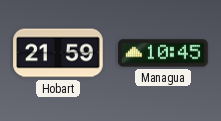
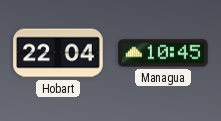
Hobart: 21:59 -> 22:04 (58, 53)
